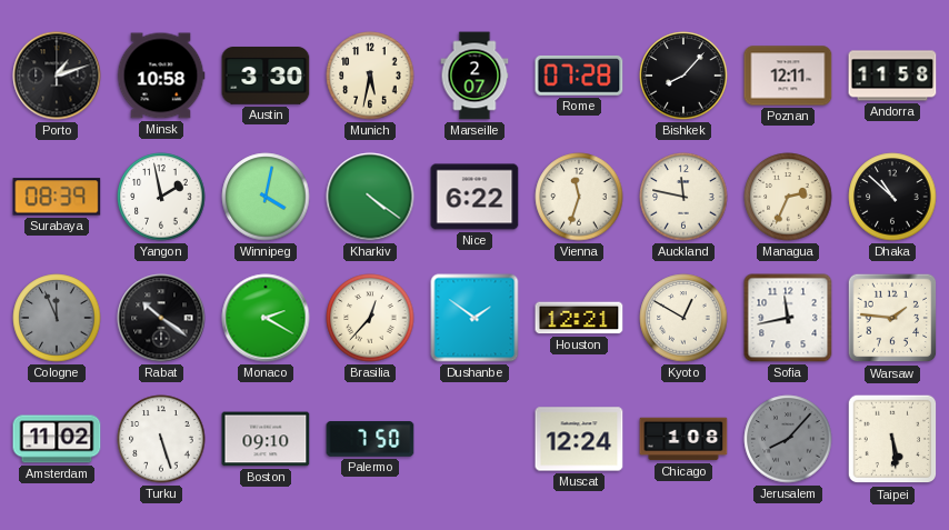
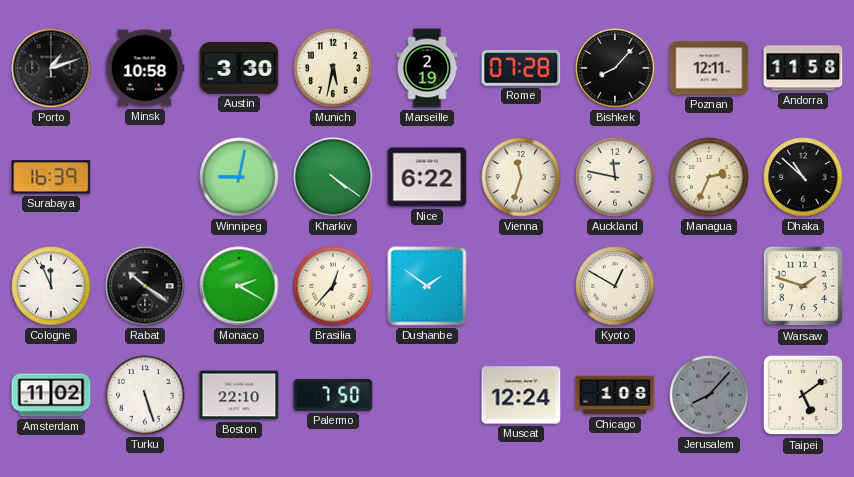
Marseille: 2:07 -> 2:19 (427, 68)
Surabaya: 08:39 -> 16:39 (51, 177)
Yangon: 1:58 -> none (161, 197)
Winnipeg: 4:02 -> 9:02 (239, 177)
Cologne dial: grey -> white (51, 286)
Houston: 12:21 -> none (579, 318)
Sofia: 11:43 -> none (788, 318)
Warsaw: 1:46 -> 1:48 (803, 286)
Boston: 09:10 -> 22:10 (239, 395)
Taipei: 5:29 -> 5:09 (803, 395)
